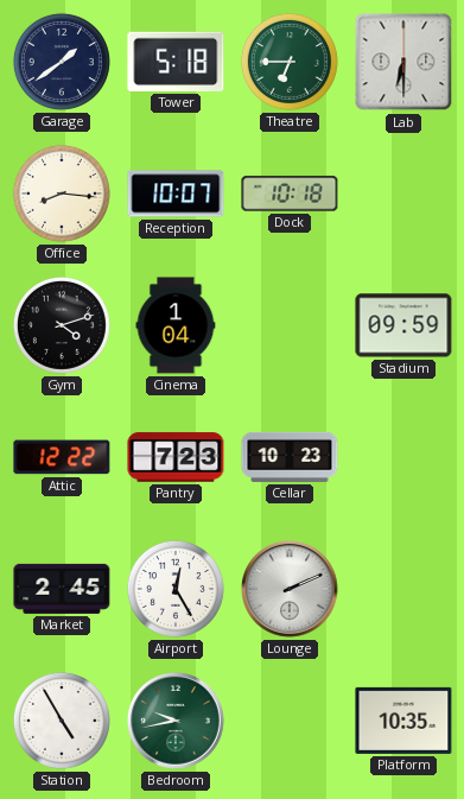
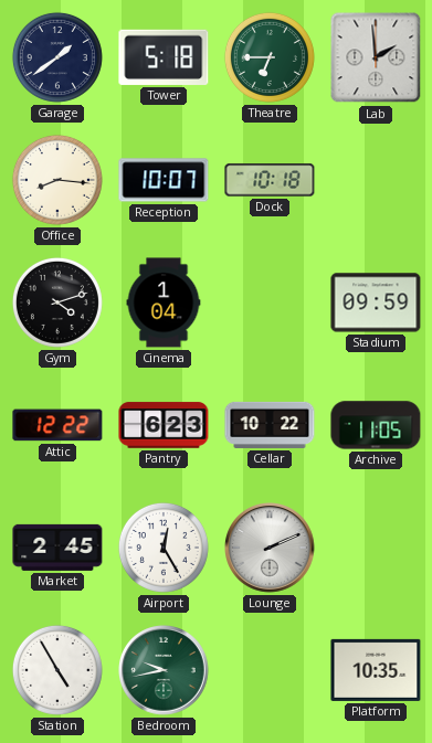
Lab: 6:30 -> 1:59 (376, 57)
Pantry: 7:23 -> 6:23 (164, 425)
Cellar: 10:23 -> 10:22 (270, 425)
Archive: none -> 11:05 (376, 425)
